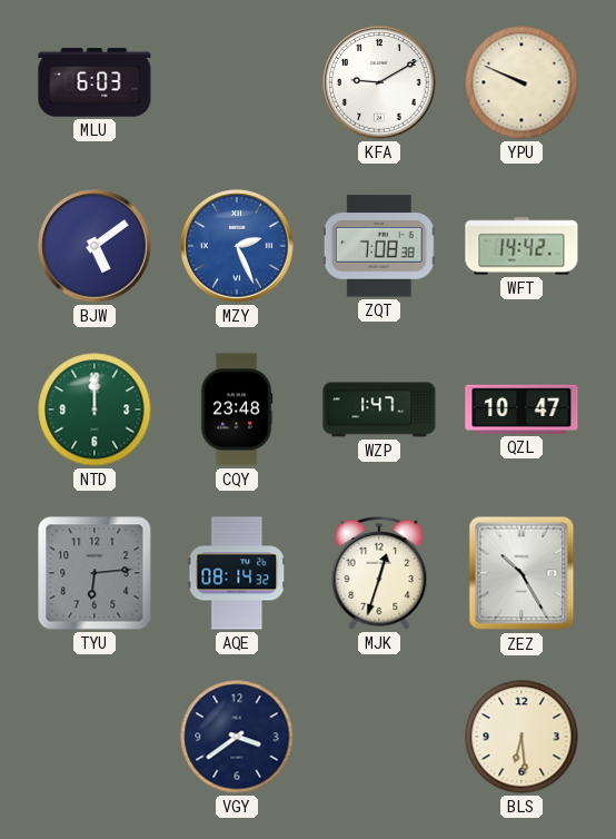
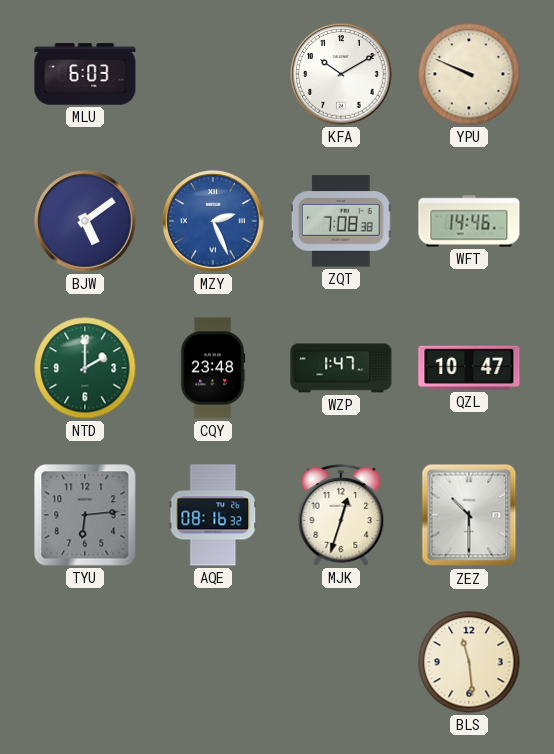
KFA: 9:10 -> 10:10 (341, 74)
WFT: 14:42 -> 14:46 (469, 221)
NTD: 12:00 -> 2:00 (85, 368)
AQE: 08:14 -> 08:16 (213, 515)
ZEZ: 10:25 -> 10:30 (469, 515)
VGY: 3:39 -> none (237, 737)
BLS: 6:29 -> 11:29 (469, 662)
